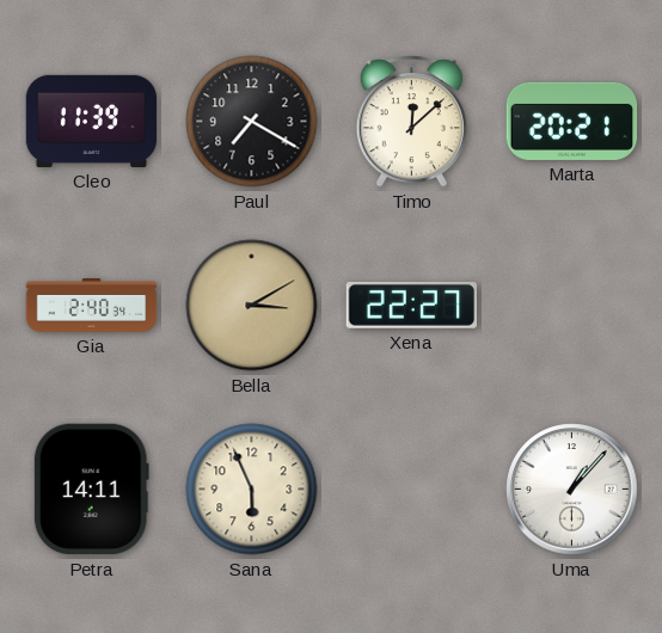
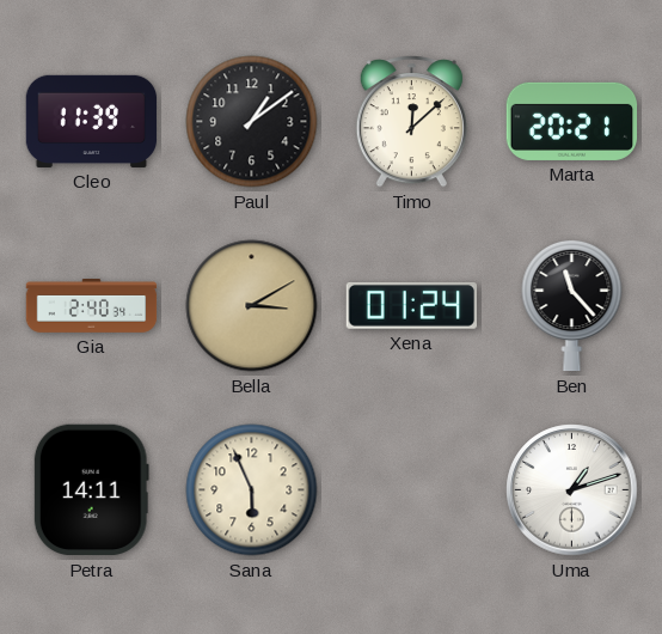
Paul: 7:20 -> 1:09 (252, 122)
Xena: 22:27 -> 01:24 (412, 306)
Ben: none -> 11:23 (572, 305)
Uma: 1:07 -> 1:12 (572, 490)
